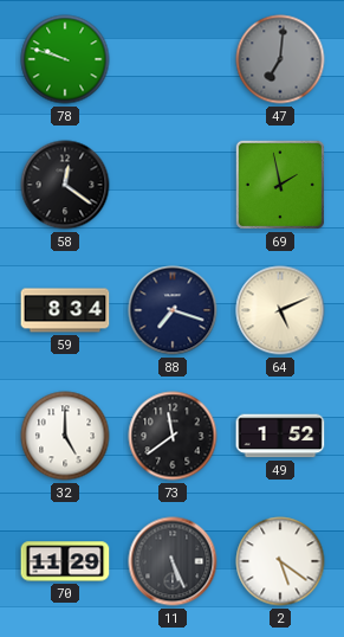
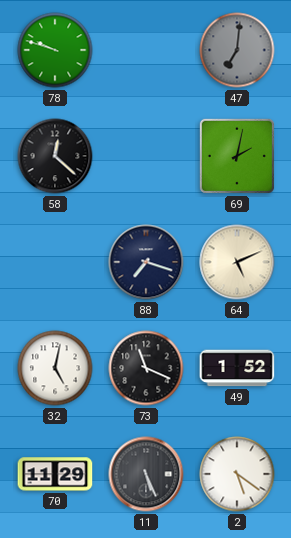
58: 12:21 -> 12:22 (55, 156)
69: 1:58 -> 2:02 (237, 156)
59: 8:34 -> none (65, 310)
32: 5:00 -> 5:02 (55, 368)
73: 11:39 -> 11:19 (146, 368)
